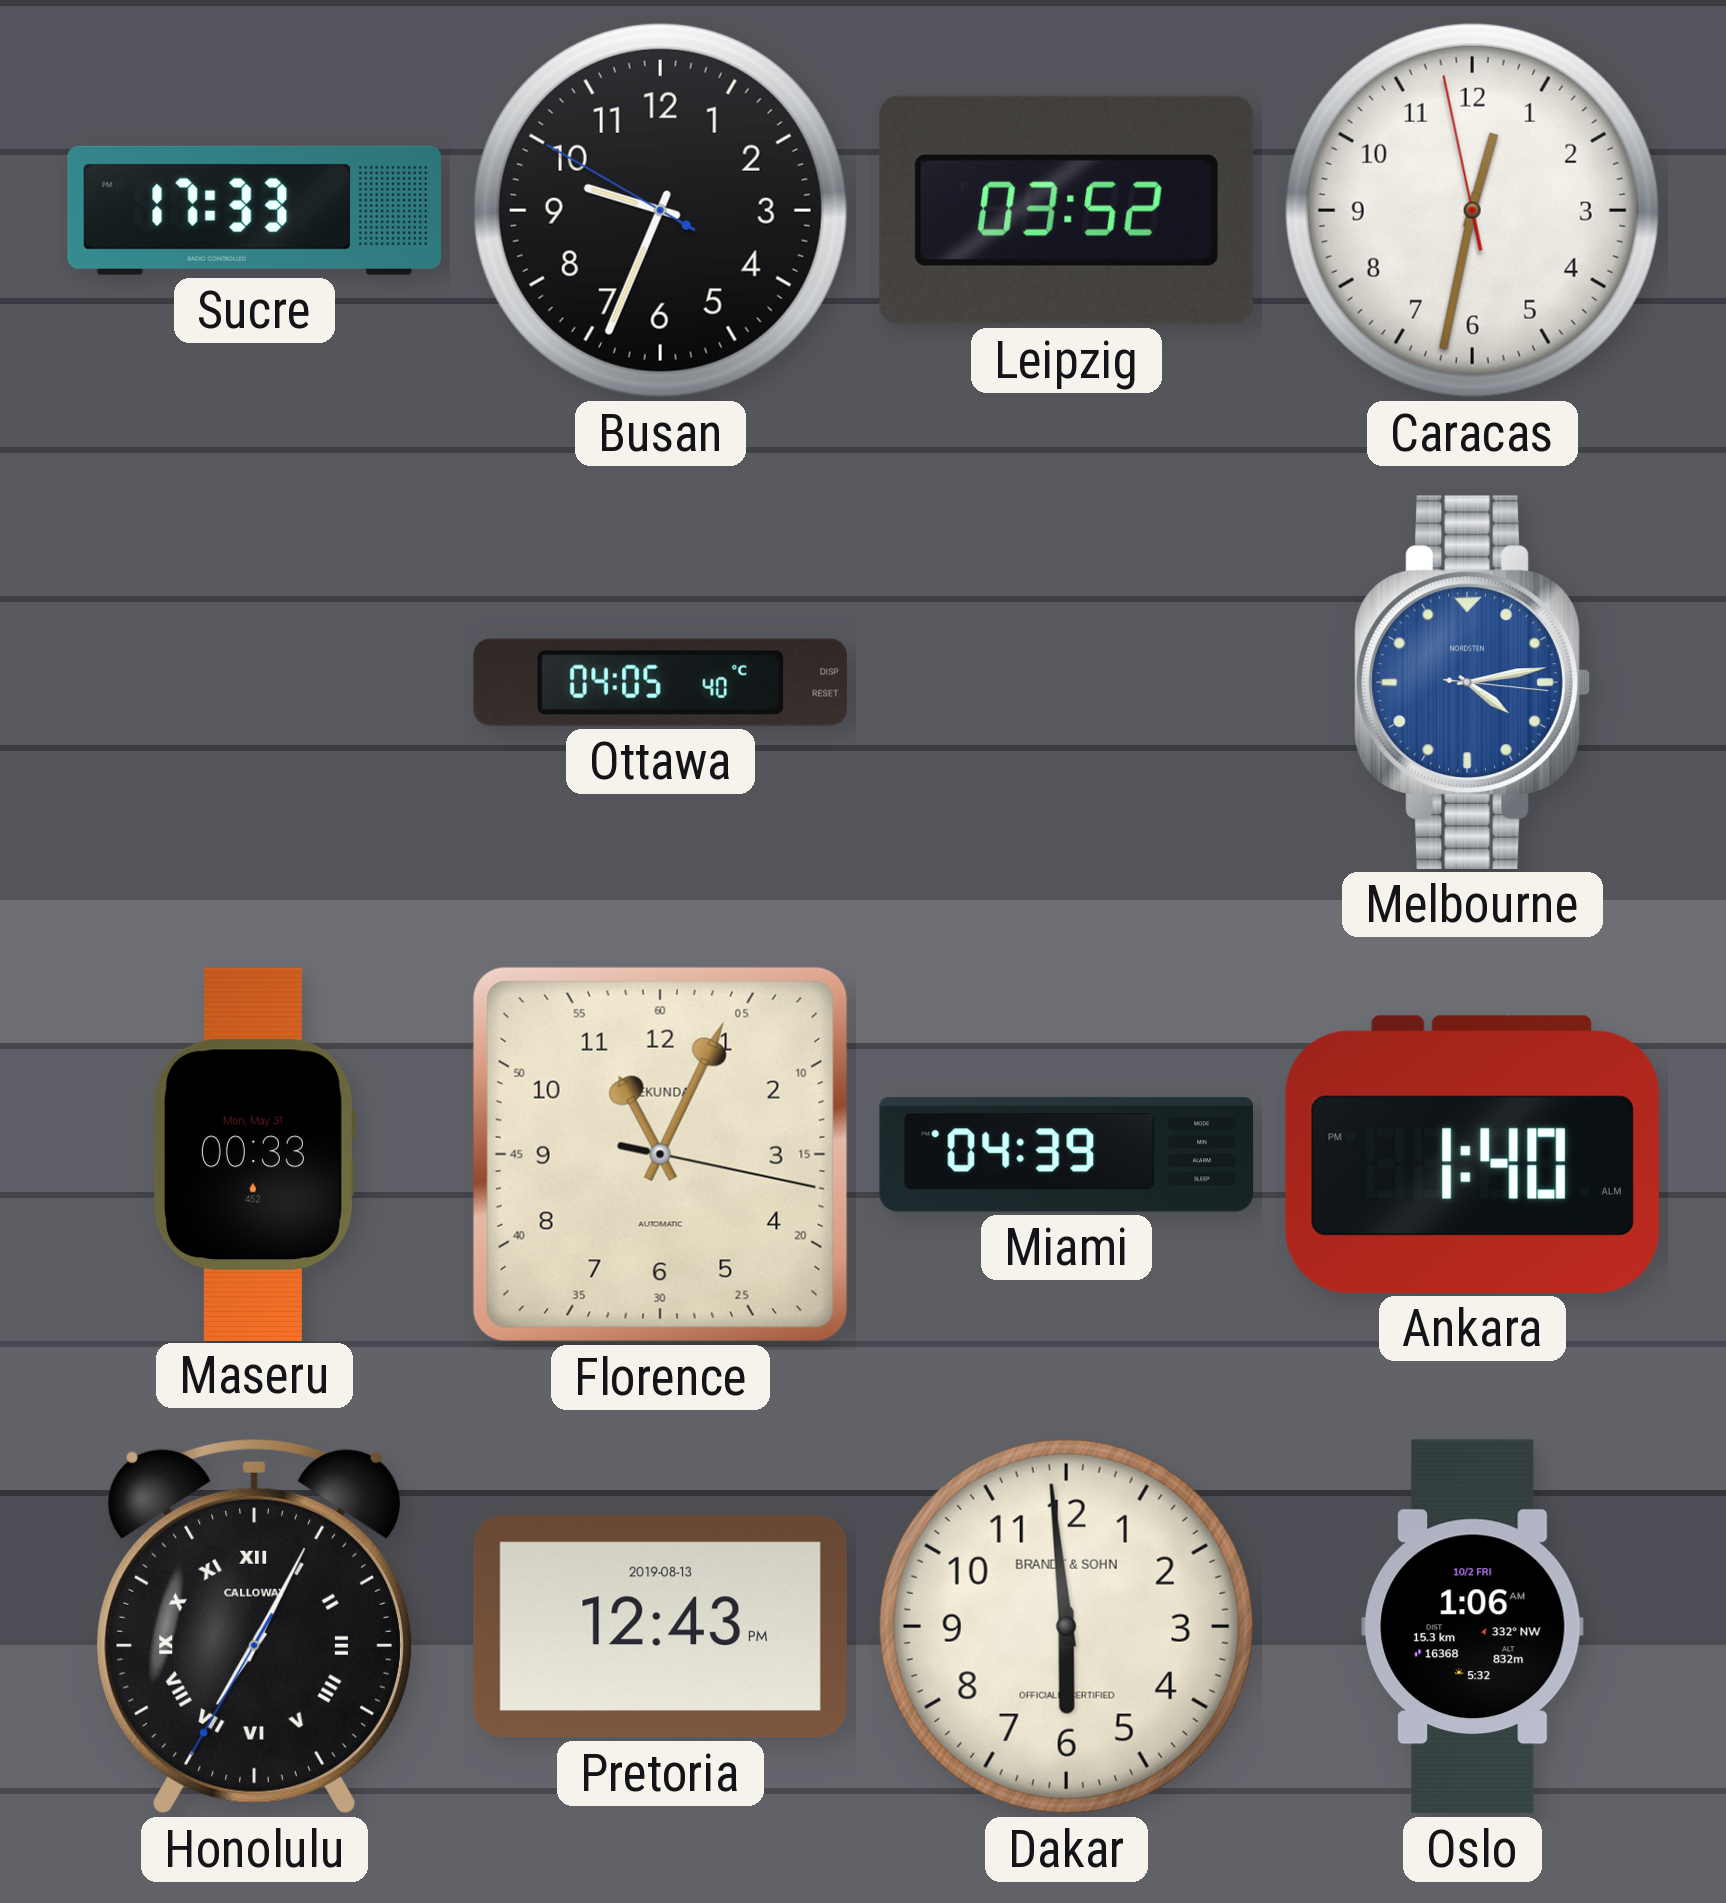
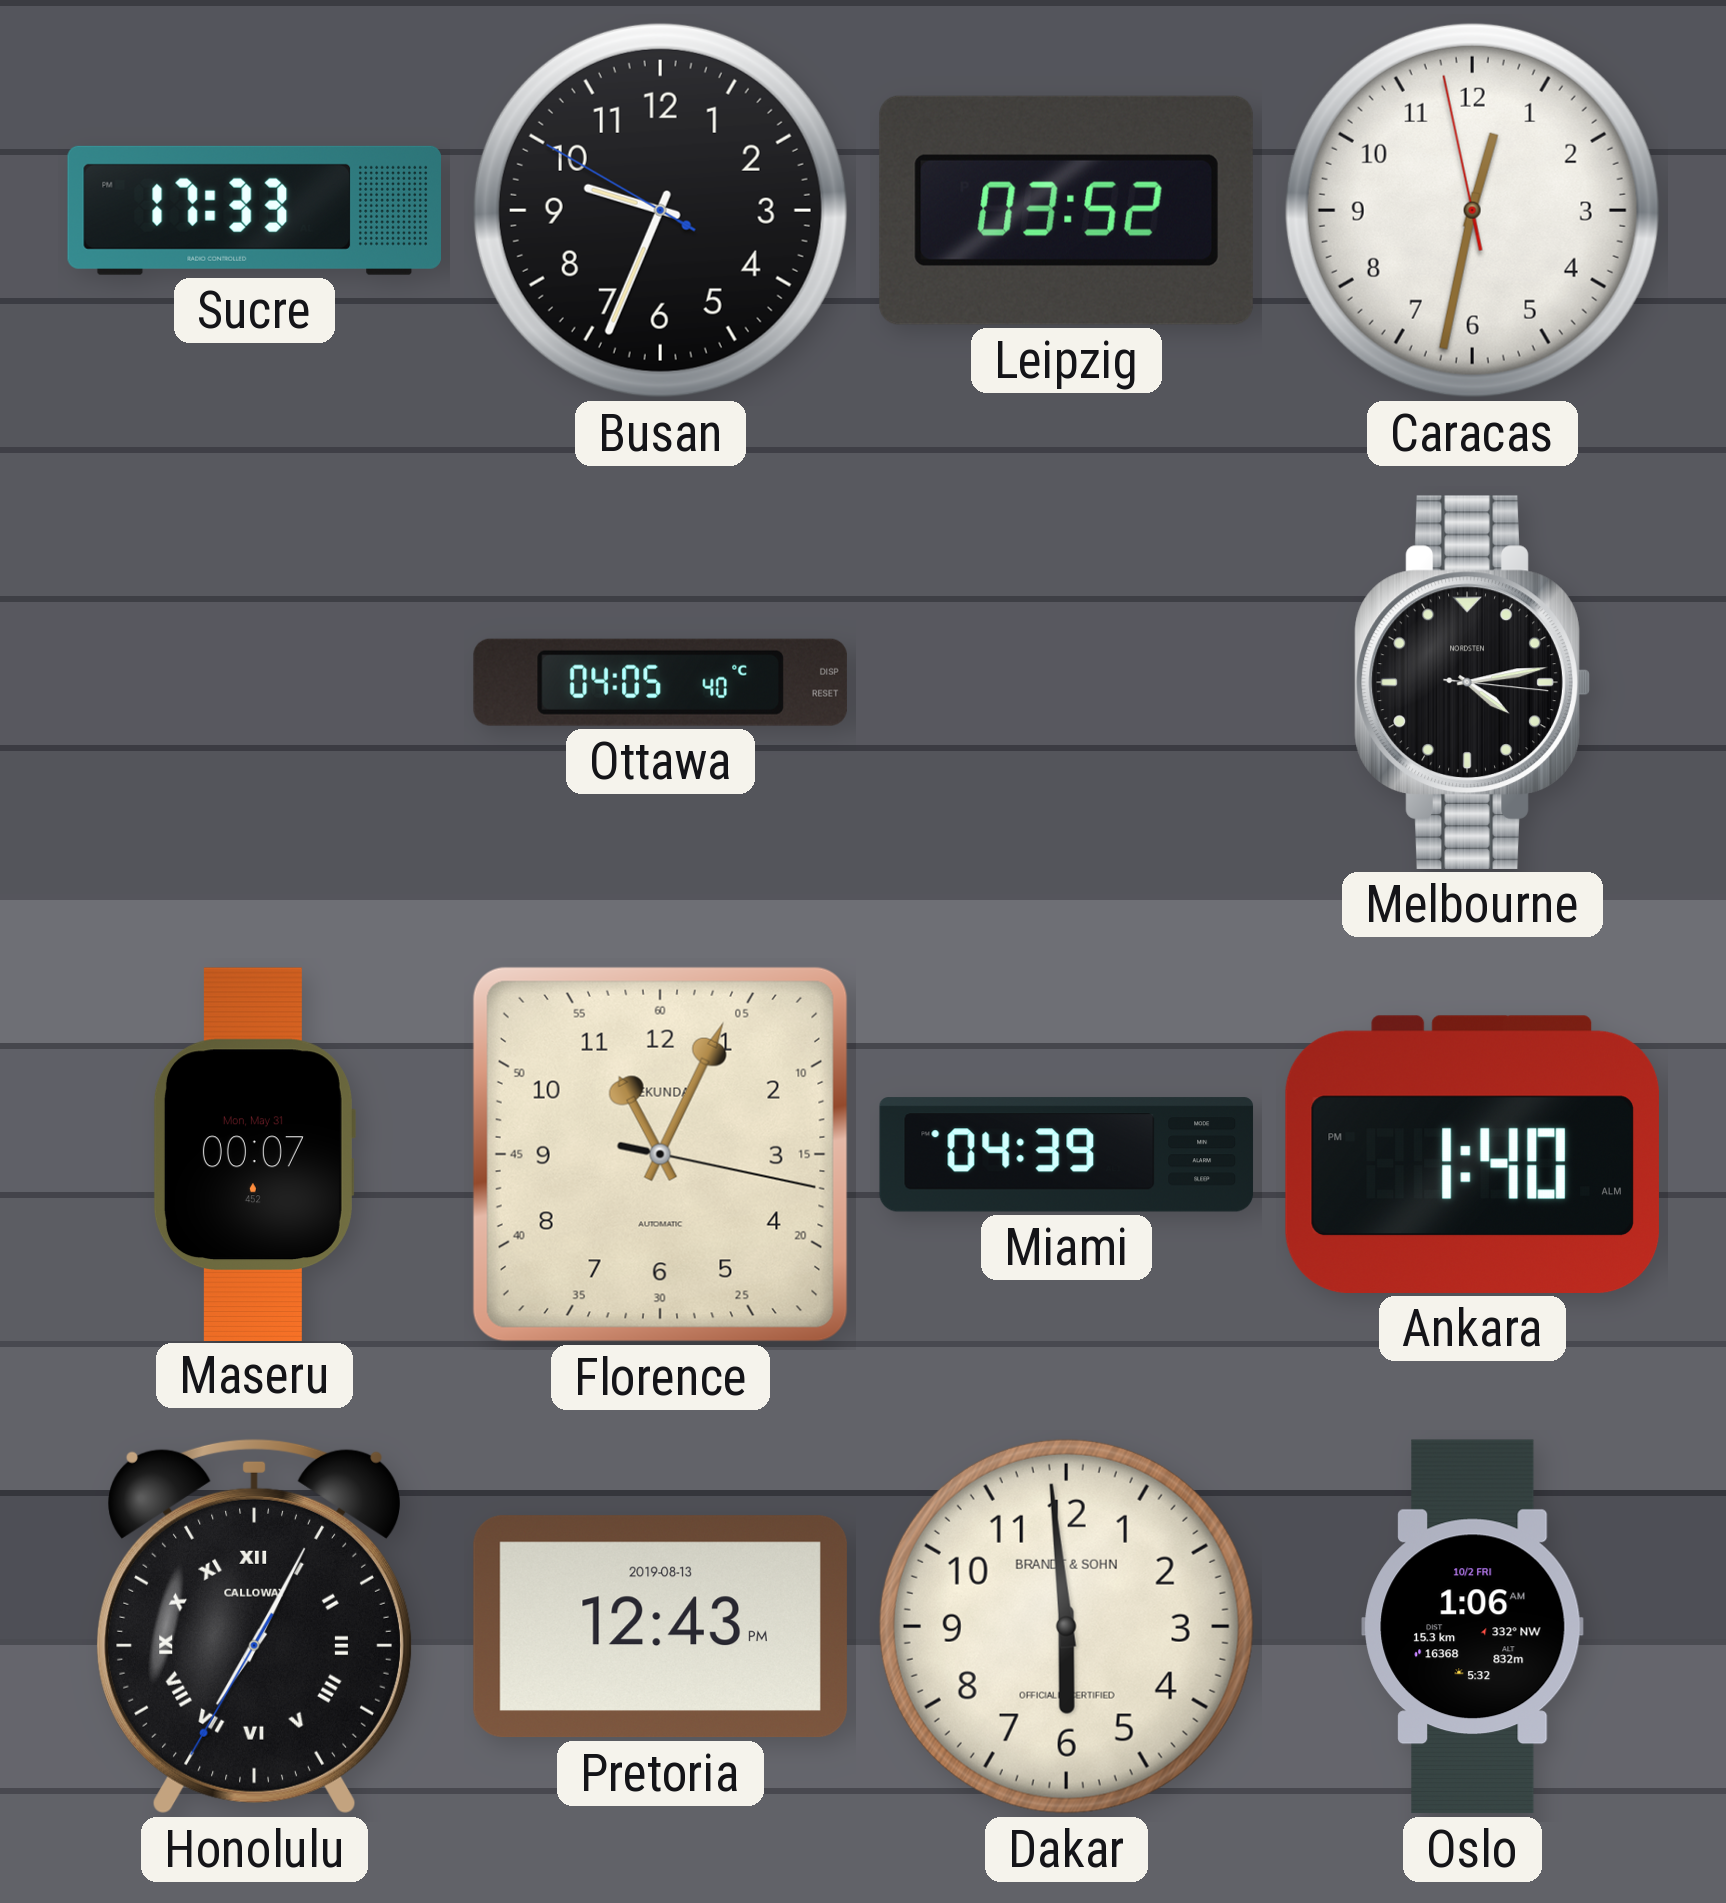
Melbourne dial: blue -> black (1472, 682)
Maseru: 00:33 -> 00:07 (254, 1154)
